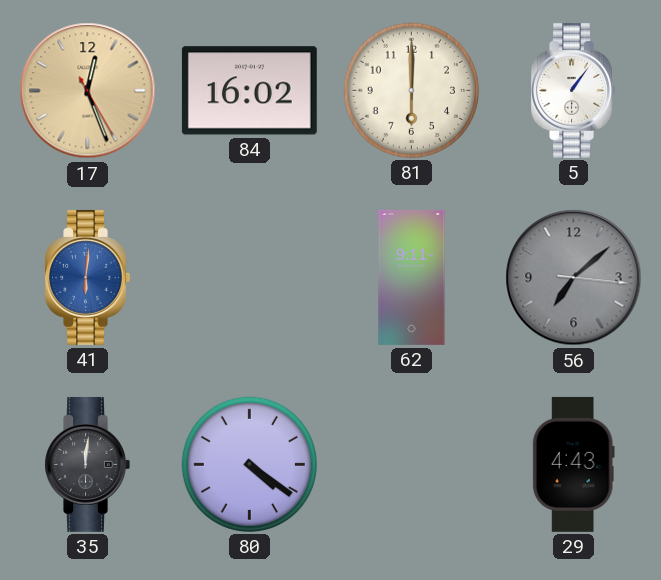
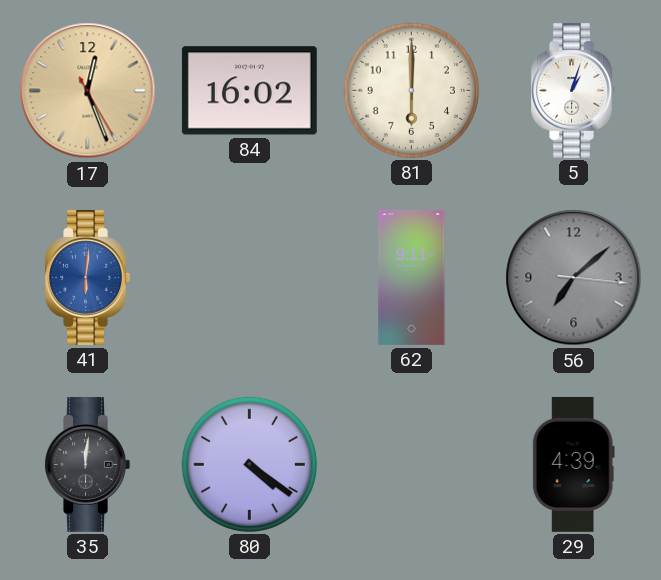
5: 1:06 -> 1:03 (573, 90)
29: 4:43 -> 4:39 (573, 464)
